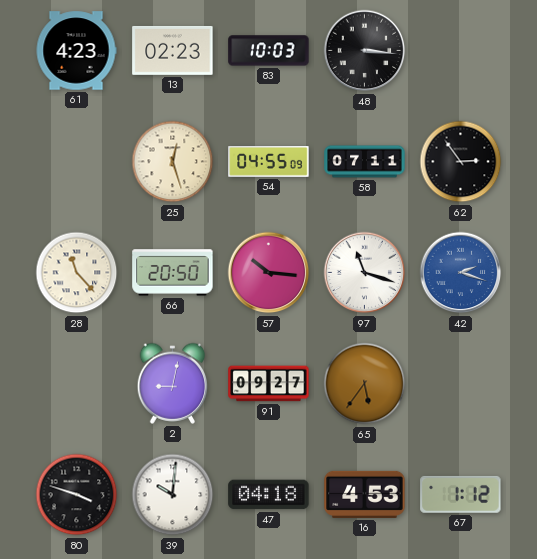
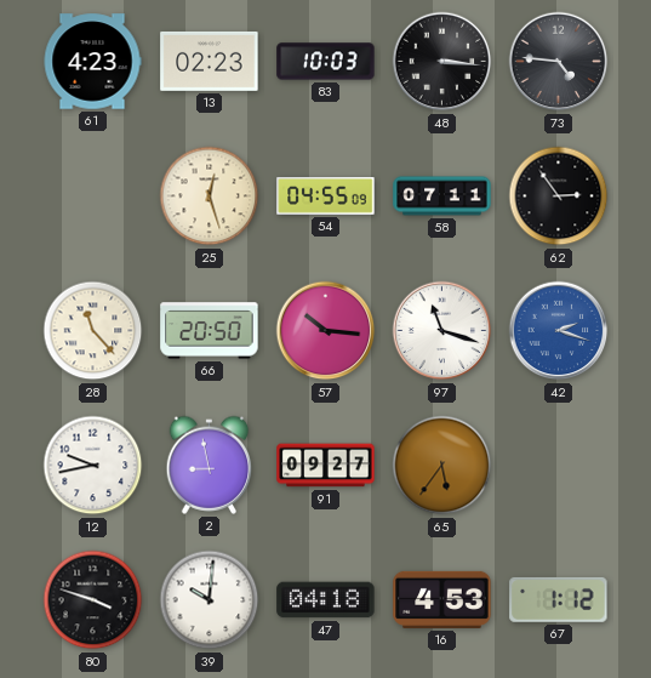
73: none -> 4:46 (559, 62)
12: none -> 9:43 (93, 466)
2: 9:02 -> 8:58 (210, 465)
